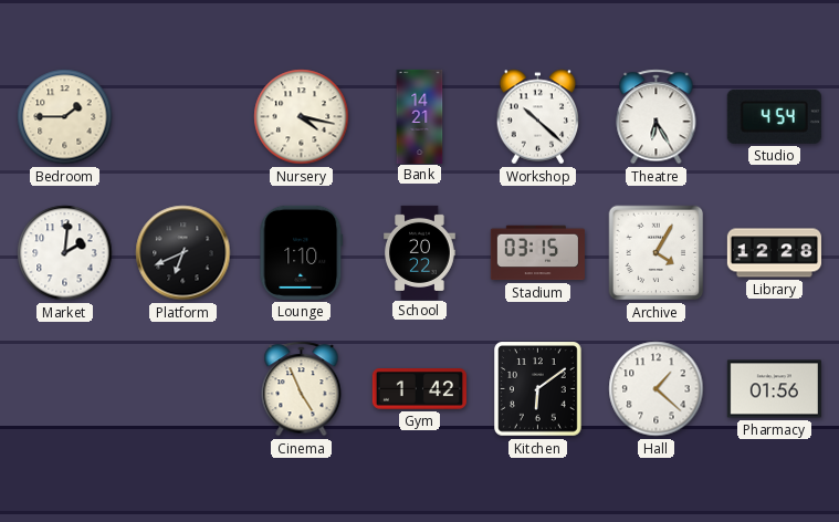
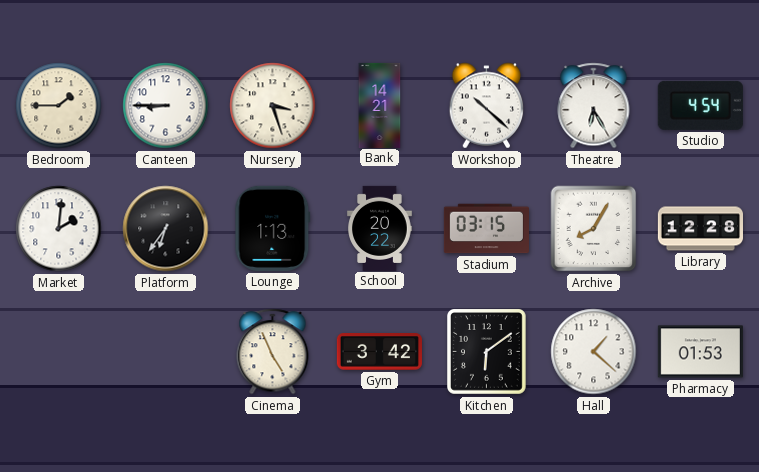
Canteen: none -> 8:45 (166, 106)
Nursery: 4:17 -> 3:27 (273, 106)
Platform: 6:41 -> 6:36 (166, 229)
Lounge: 1:10 -> 1:13 (273, 228)
Archive: 4:05 -> 8:05 (594, 229)
Gym: 1:42 -> 3:42 (379, 352)
Pharmacy: 01:56 -> 01:53 (700, 352)
